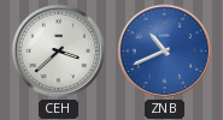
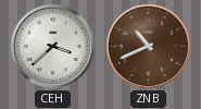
ZNB dial: blue -> brown (149, 47)
